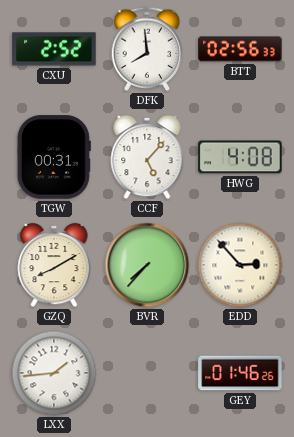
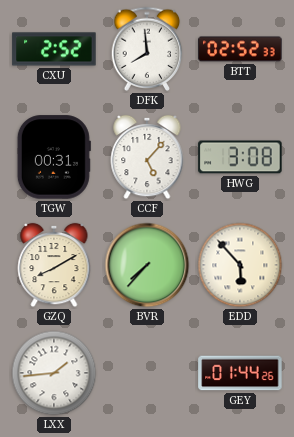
BTT: 02:56 -> 02:52 (240, 49)
HWG: 4:08 -> 3:08 (240, 157)
EDD: 2:53 -> 5:53 (240, 265)
GEY: 01:46 -> 01:44 (240, 373)
